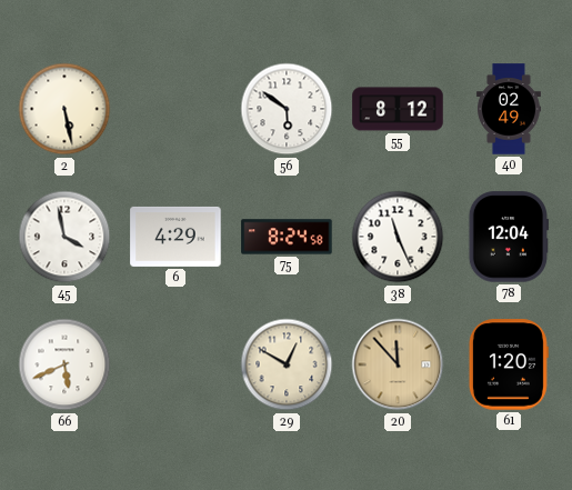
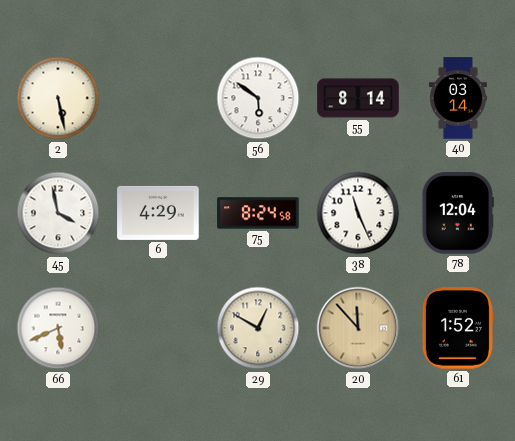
55: 8:12 -> 8:14 (358, 98)
40: 02:49 -> 03:14 (458, 98)
61: 1:20 -> 1:52 (458, 328)
